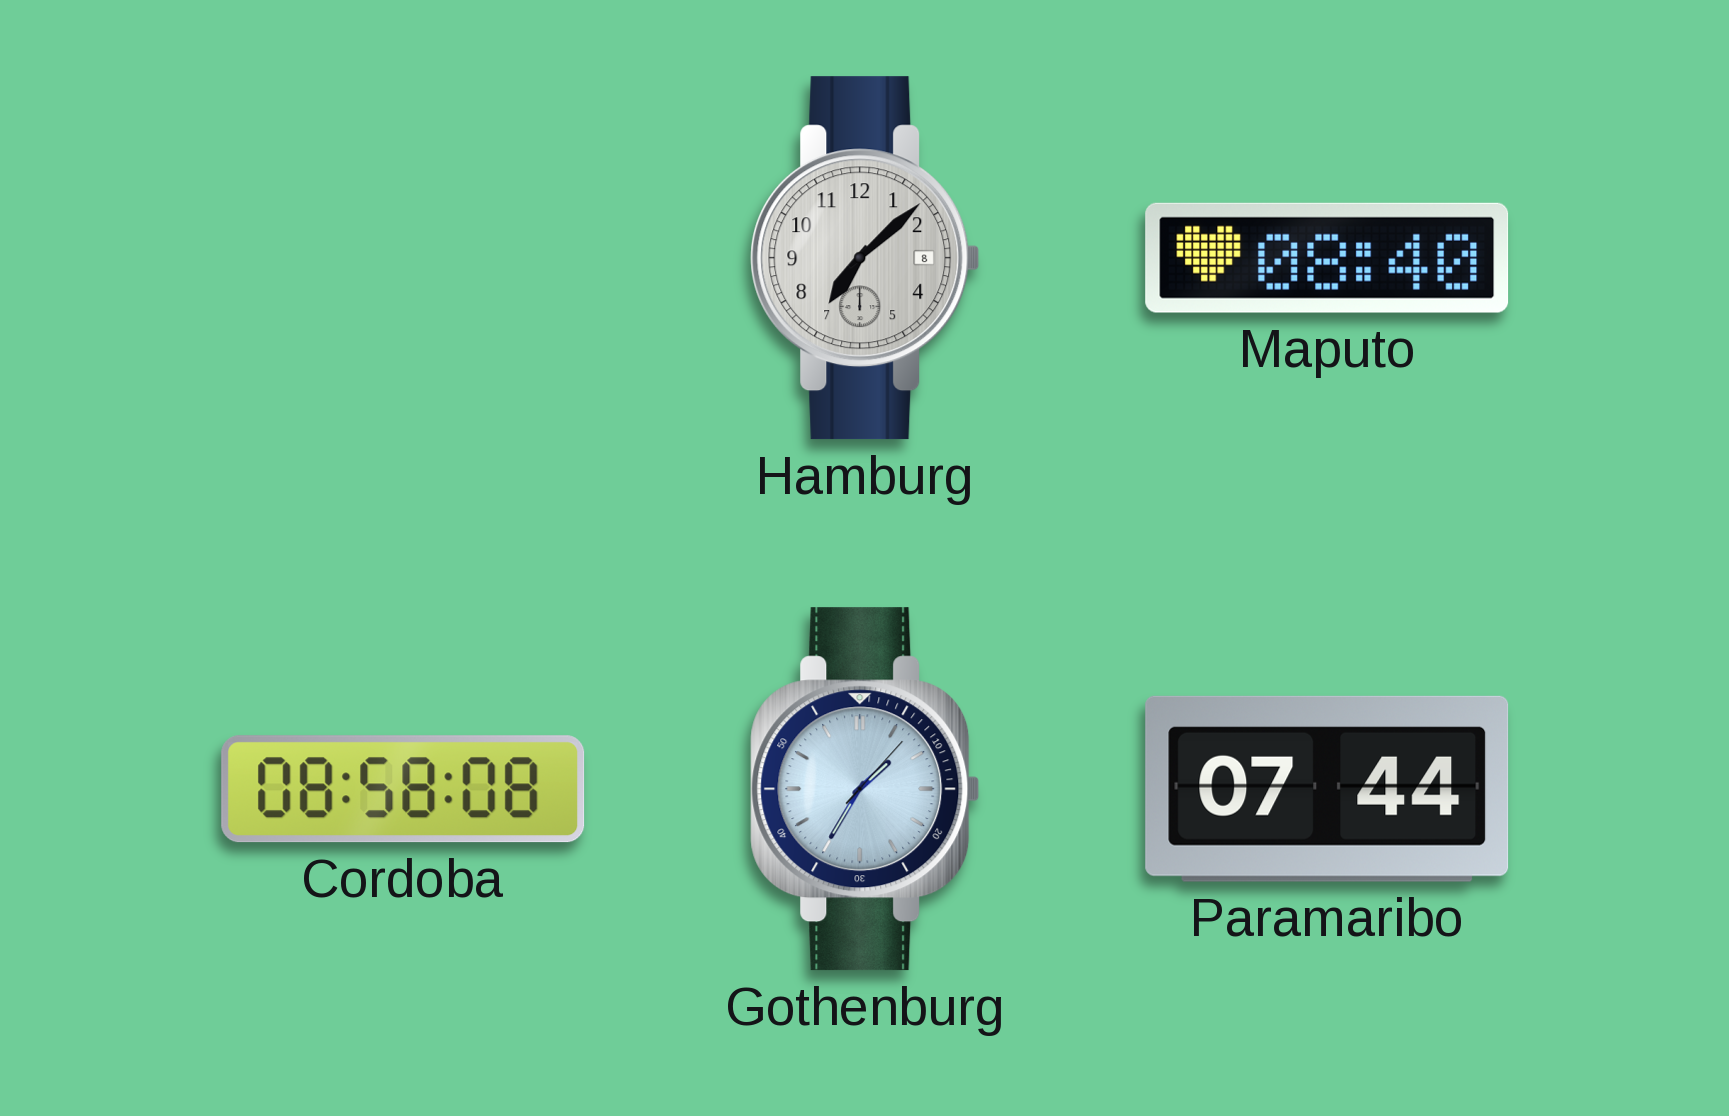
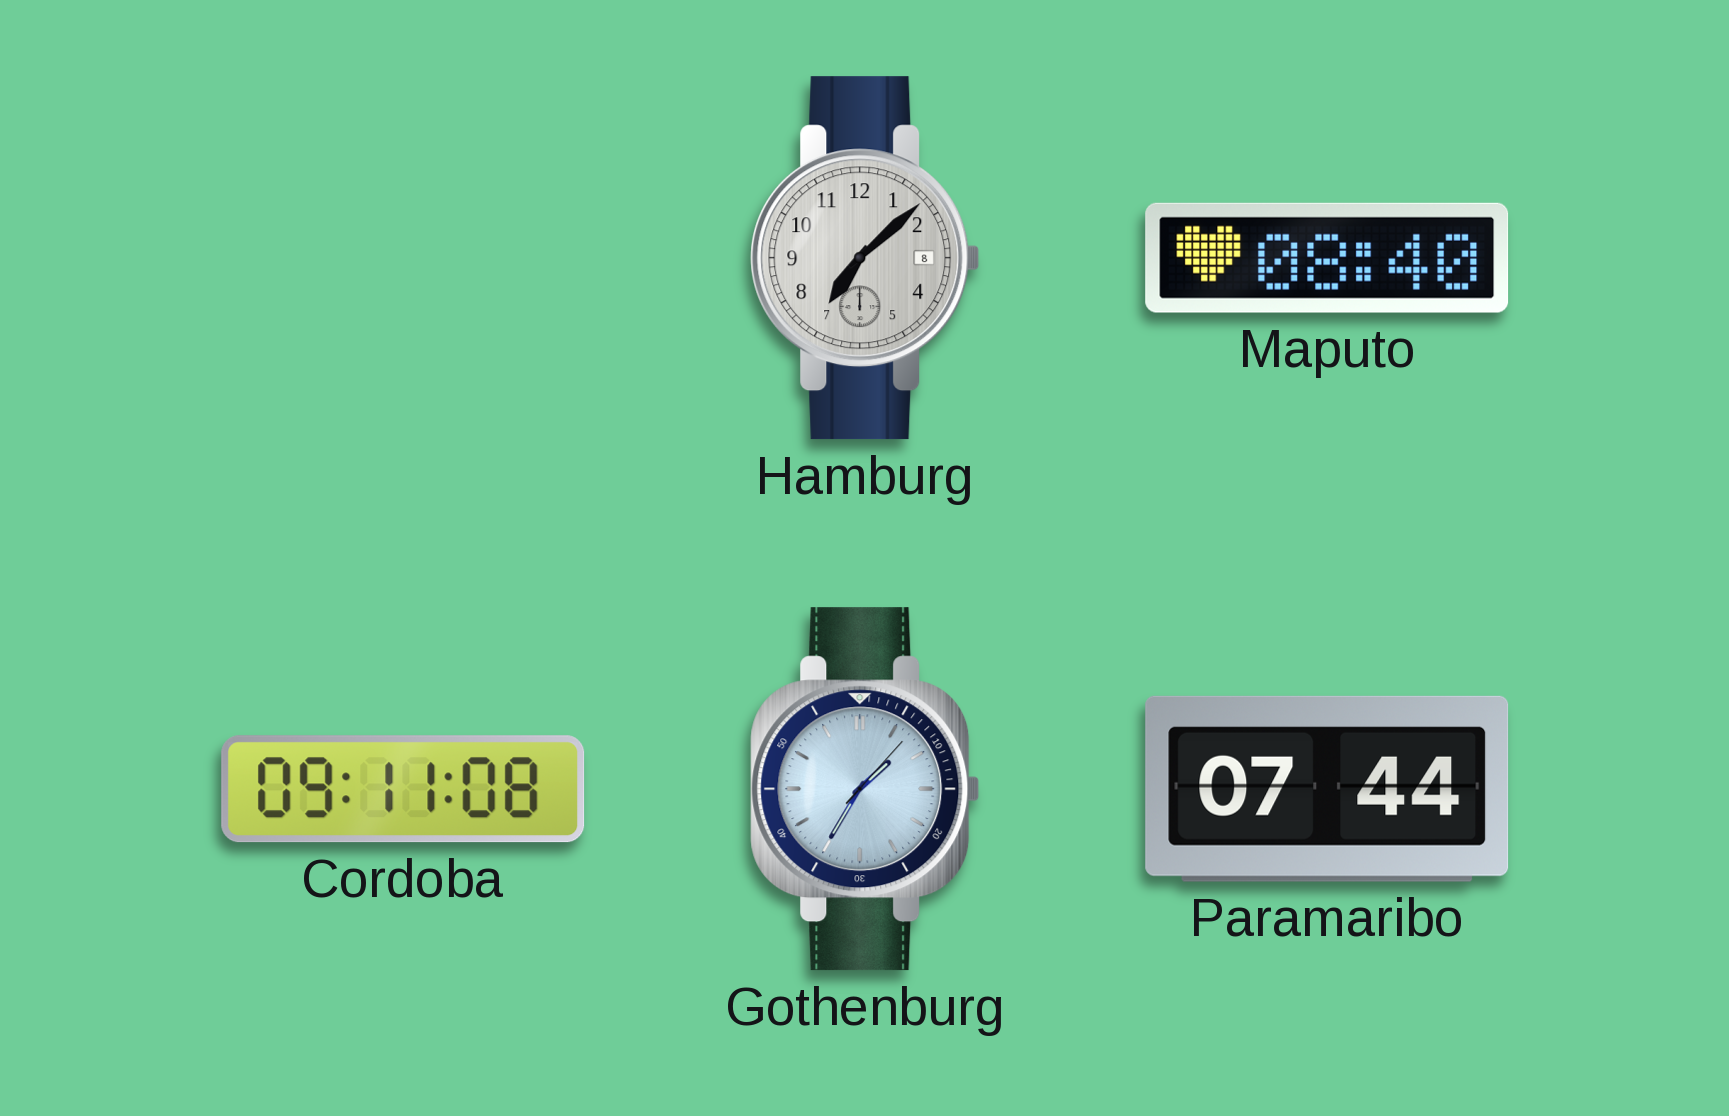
Cordoba: 08:58 -> 09:11 (403, 789)
